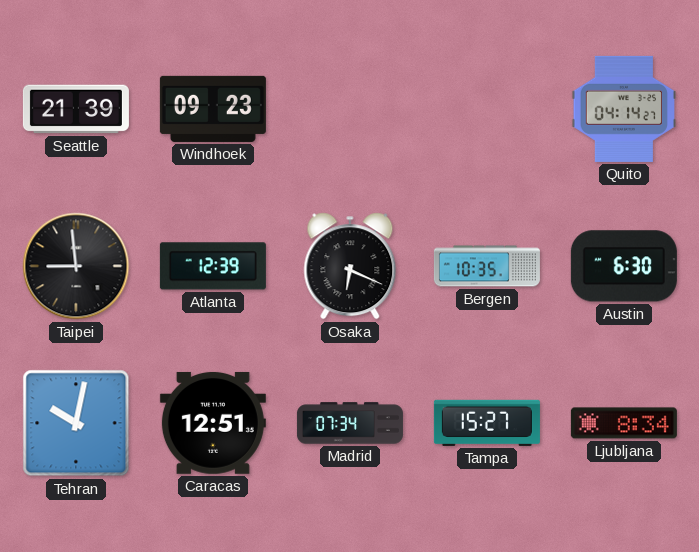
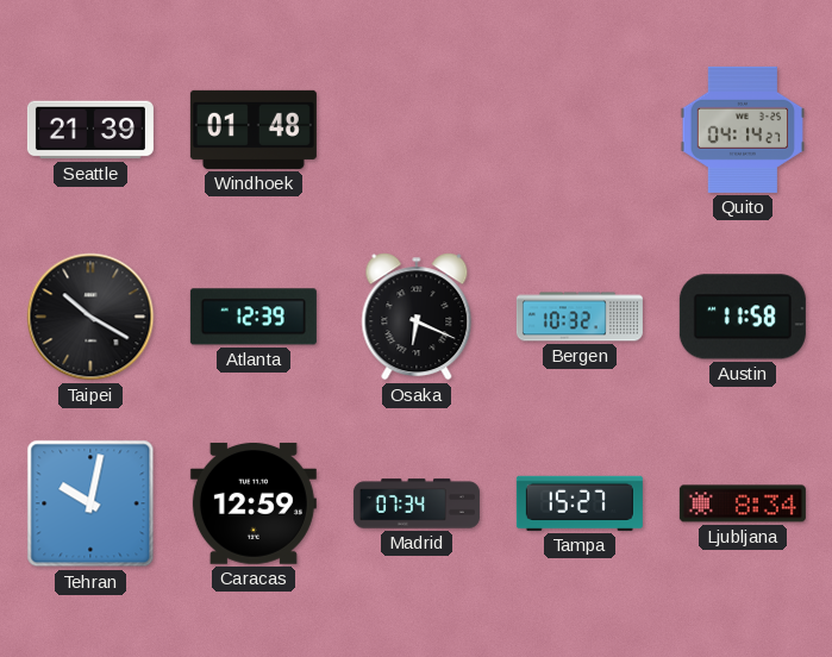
Windhoek: 09:23 -> 01:48 (254, 130)
Taipei: 8:59 -> 10:20 (90, 317)
Bergen: 10:35 -> 10:32 (580, 317)
Austin: 6:30 -> 11:58 (743, 317)
Caracas: 12:51 -> 12:59 (254, 503)
